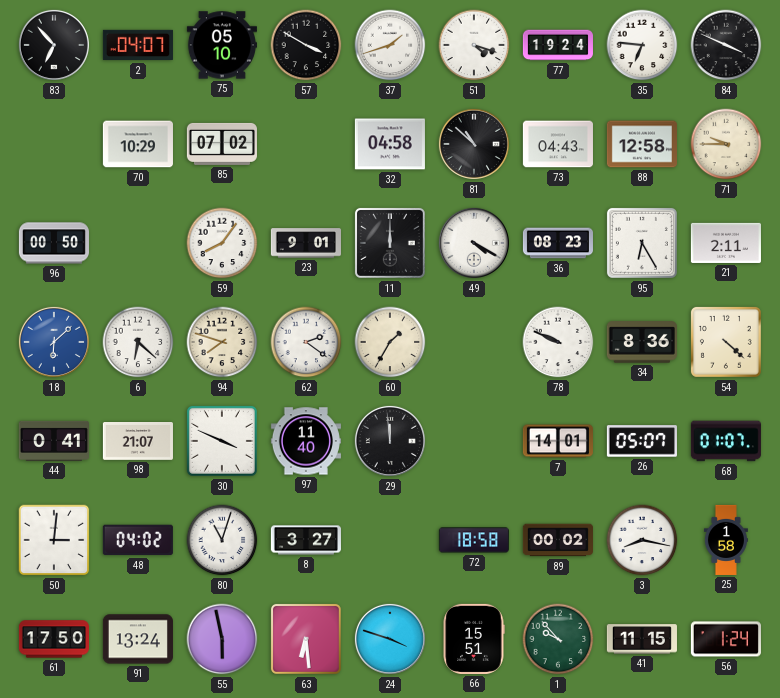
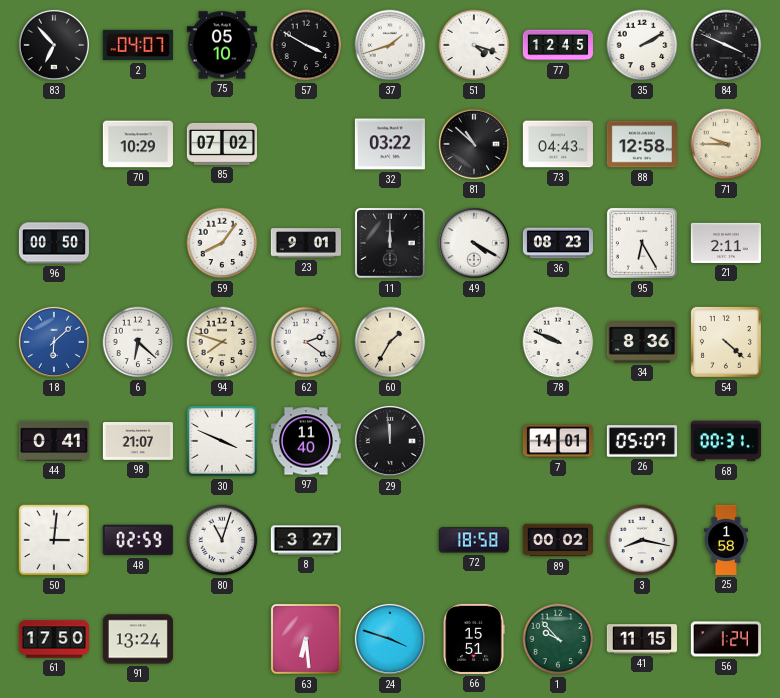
77: 19:24 -> 12:45 (558, 45)
35: 6:46 -> 2:10 (642, 45)
32: 04:58 -> 03:22 (390, 144)
68: 01:07 -> 00:31 (726, 441)
48: 04:02 -> 02:59 (138, 540)
55: 5:58 -> none (222, 639)
